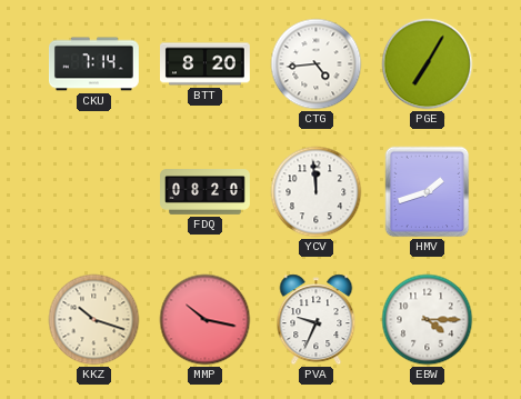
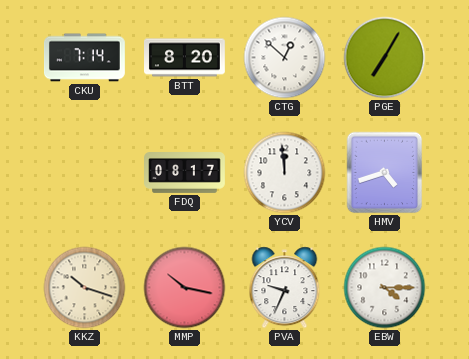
CTG: 4:44 -> 12:52 (285, 58)
FDQ: 08:20 -> 08:17 (185, 173)
HMV: 1:42 -> 4:42 (385, 173)
